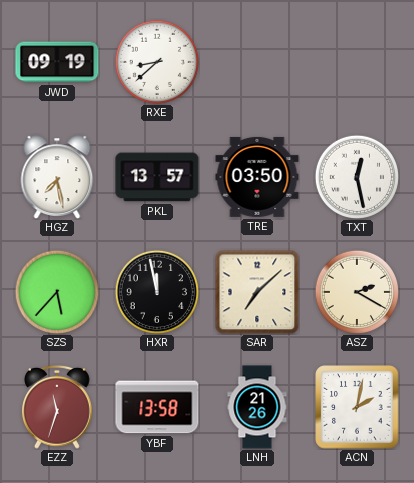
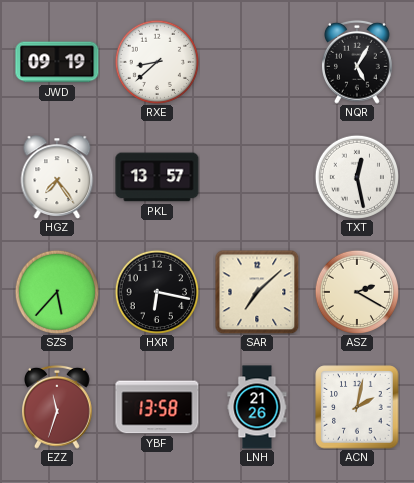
NQR: none -> 5:05 (358, 62)
HGZ: 7:28 -> 7:24 (57, 177)
TRE: 03:50 -> none (257, 177)
HXR: 11:58 -> 6:17 (156, 291)
